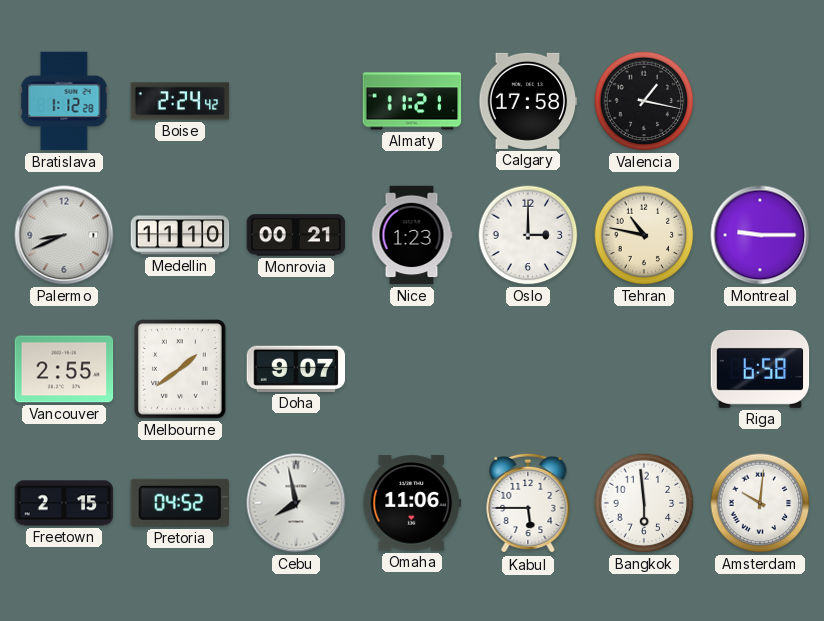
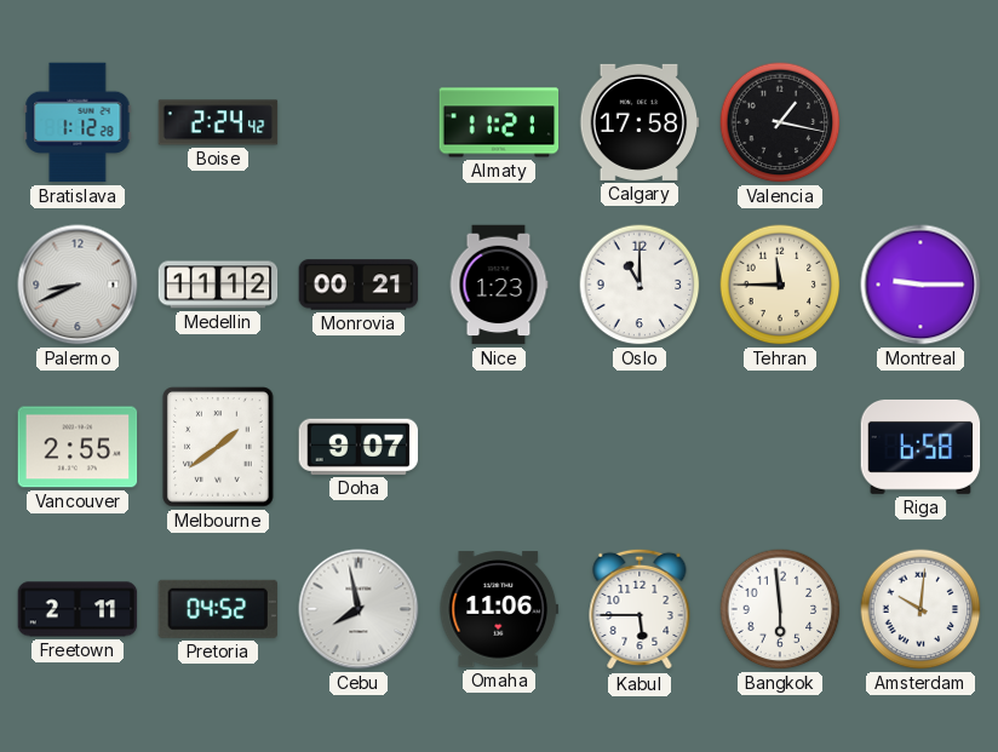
Medellin: 11:10 -> 11:12 (218, 285)
Oslo: 3:00 -> 11:00 (639, 285)
Tehran: 10:47 -> 11:45 (780, 285)
Freetown: 2:15 -> 2:11 (78, 609)
